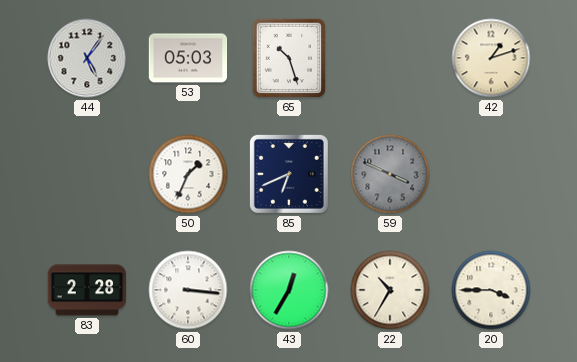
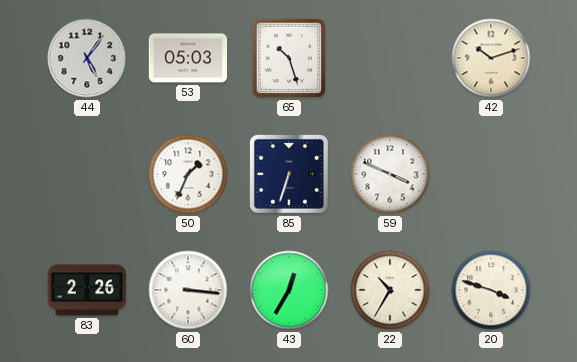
42: 1:12 -> 10:12 (491, 58)
85: 6:41 -> 6:33 (289, 174)
59 dial: grey -> white (390, 174)
83: 2:28 -> 2:26 (87, 290)
20: 3:45 -> 3:48 (491, 290)
